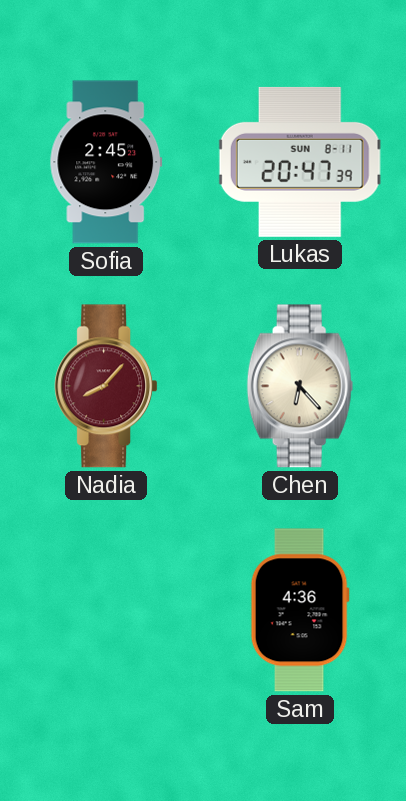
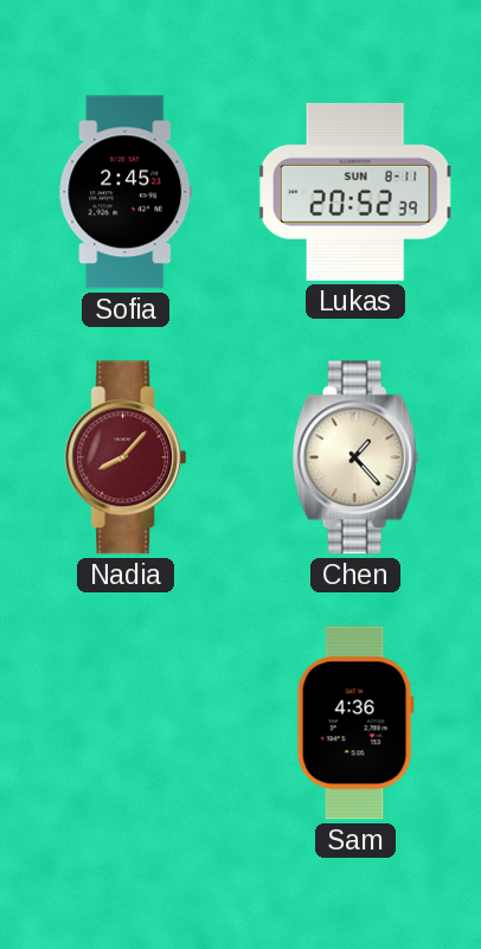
Lukas: 20:47 -> 20:52 (355, 192)
Chen: 6:23 -> 1:23 (355, 457)
